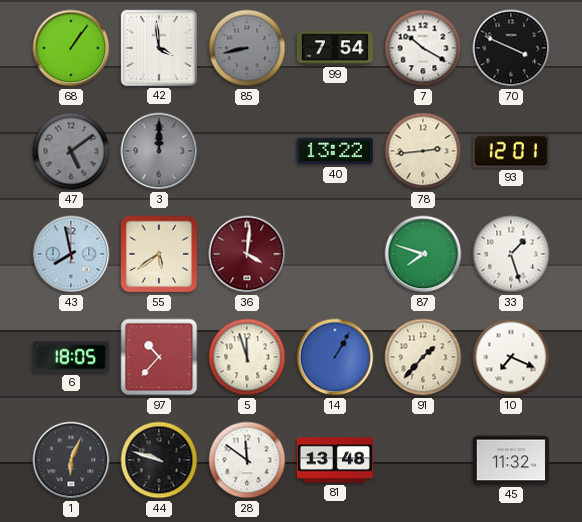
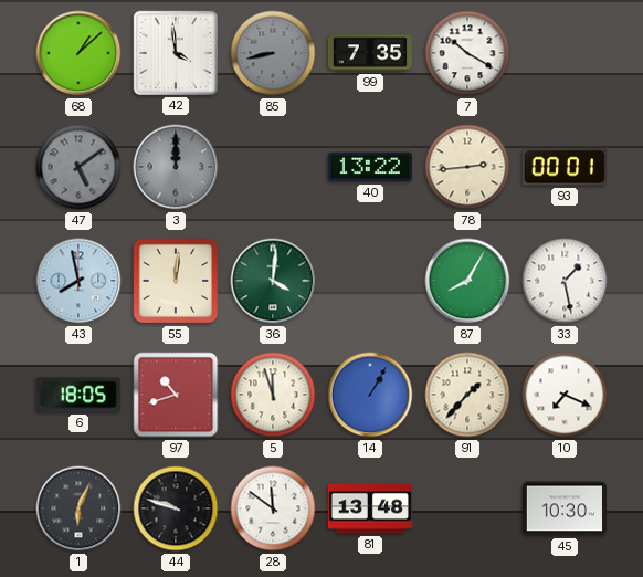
68: 1:06 -> 1:08 (78, 53)
99: 7:54 -> 7:35 (370, 53)
70: 3:49 -> none (511, 48)
93: 12:01 -> 00:01 (565, 167)
55: 5:39 -> 12:01 (176, 281)
36 dial: burgundy -> green (273, 281)
87: 7:48 -> 8:05 (467, 281)
33: 1:27 -> 1:28 (565, 281)
97: 10:37 -> 10:42 (176, 395)
45: 11:32 -> 10:30 (565, 508)
